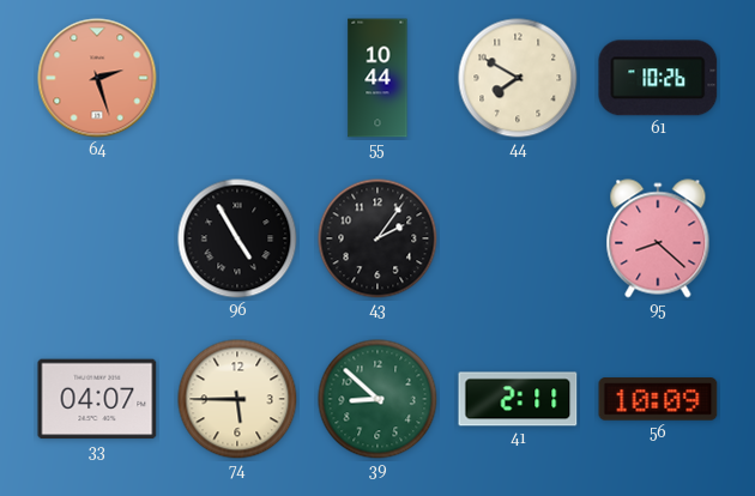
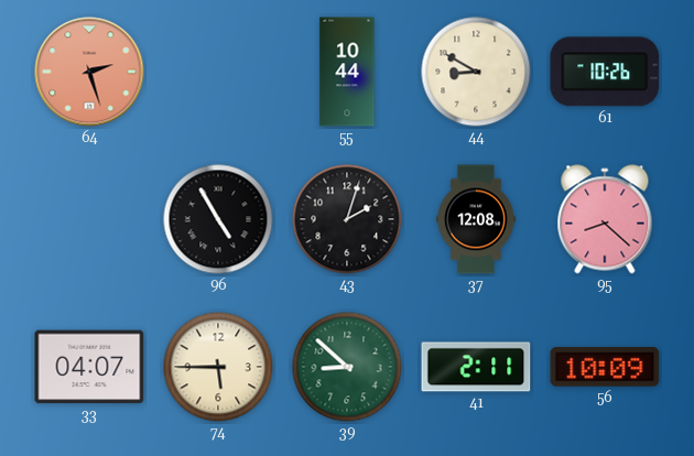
44: 7:50 -> 8:50 (476, 72)
43: 2:06 -> 2:03 (347, 219)
37: none -> 12:08 (476, 219)
